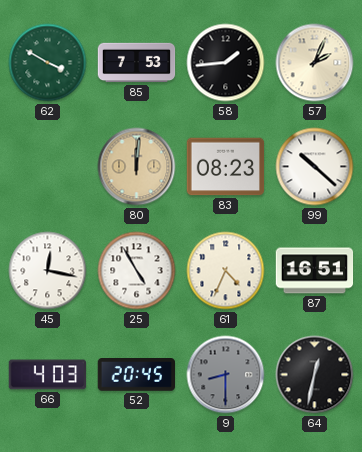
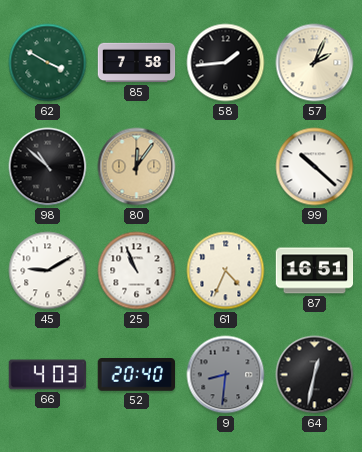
85: 7:53 -> 7:58 (137, 63)
98: none -> 10:52 (48, 167)
80: 12:01 -> 12:06 (137, 167)
83: 08:23 -> none (226, 167)
45: 12:17 -> 9:10 (48, 271)
25: 4:55 -> 10:56 (137, 271)
52: 20:45 -> 20:40 (136, 375)
9: 8:30 -> 8:31 (226, 375)
